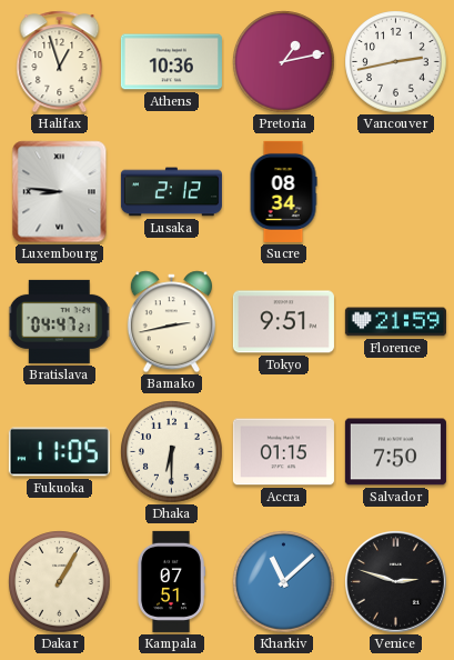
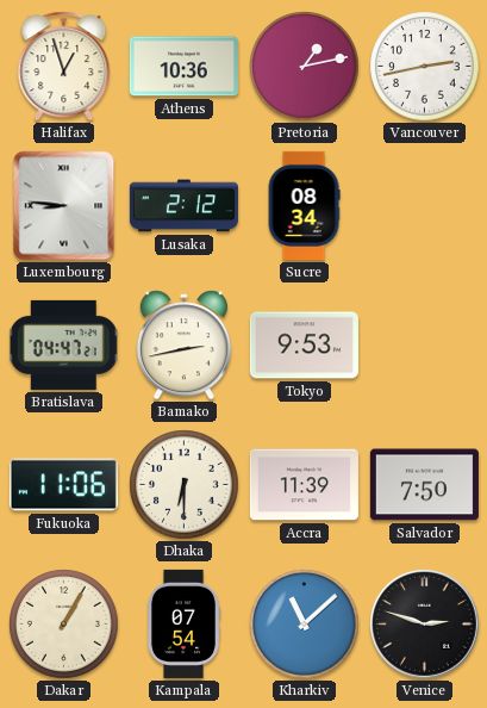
Tokyo: 9:51 -> 9:53 (304, 346)
Florence: 21:59 -> none (395, 322)
Fukuoka: 11:05 -> 11:06 (63, 485)
Accra: 01:15 -> 11:39 (304, 485)
Kampala: 07:51 -> 07:54 (182, 623)
